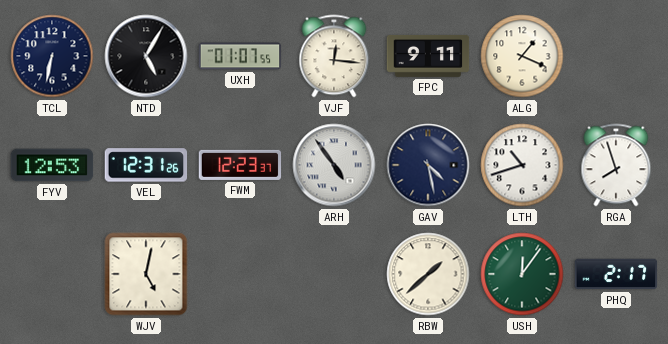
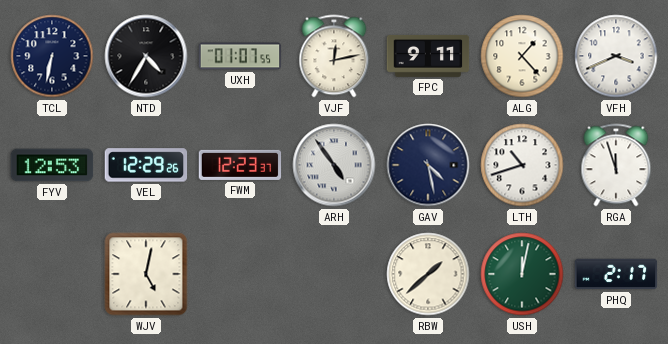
NTD: 5:05 -> 4:35 (146, 56)
VJF: 12:16 -> 12:13 (334, 56)
ALG: 1:19 -> 1:23 (522, 56)
VFH: none -> 3:41 (616, 56)
VEL: 12:31 -> 12:29 (146, 165)
RGA: 7:57 -> 11:57 (616, 165)
USH: 12:06 -> 12:02 (522, 274)
